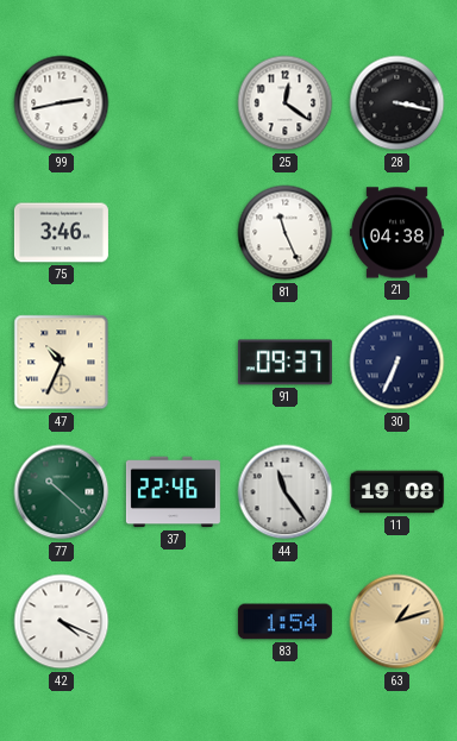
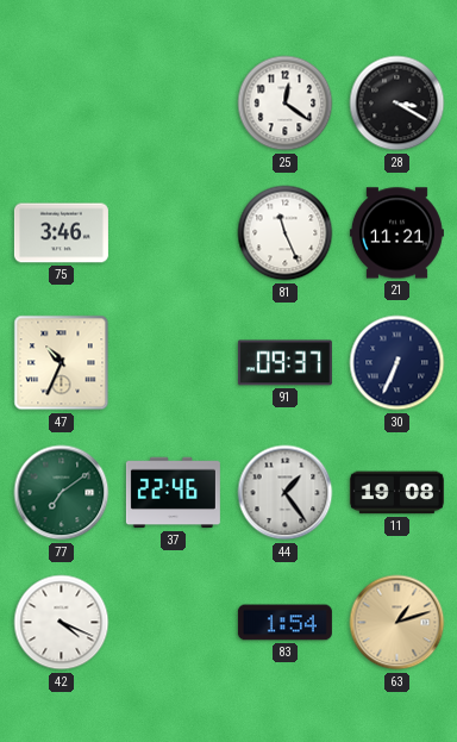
99: 2:43 -> none (62, 103)
28: 3:17 -> 3:20 (397, 104)
21: 04:38 -> 11:21 (396, 233)
77: 10:22 -> 7:09 (62, 493)
44: 11:24 -> 1:24 (286, 493)
